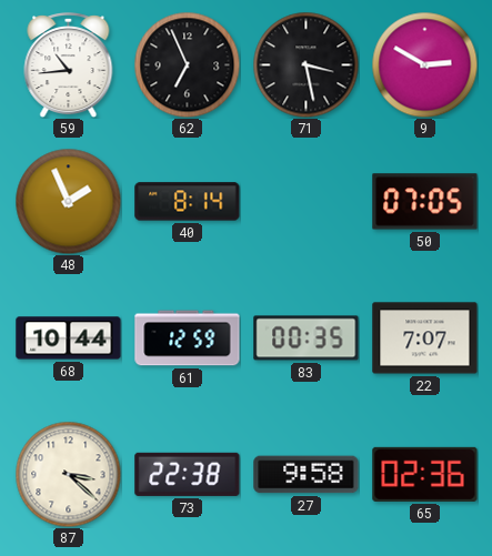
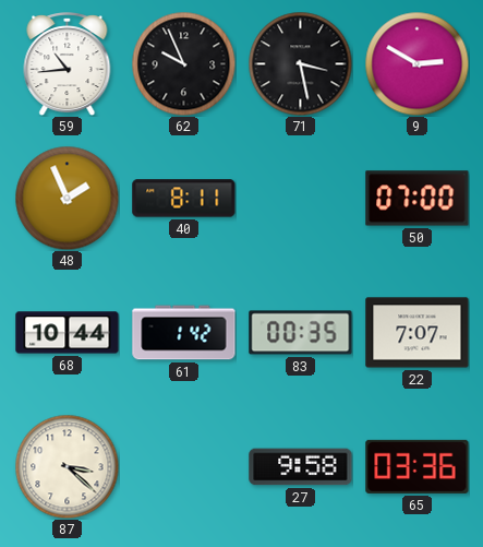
62: 6:56 -> 9:56 (183, 63)
40: 8:14 -> 8:11 (184, 199)
50: 07:05 -> 07:00 (418, 199)
61: 12:59 -> 1:42 (184, 333)
73: 22:38 -> none (188, 474)
65: 02:36 -> 03:36 (418, 466)
